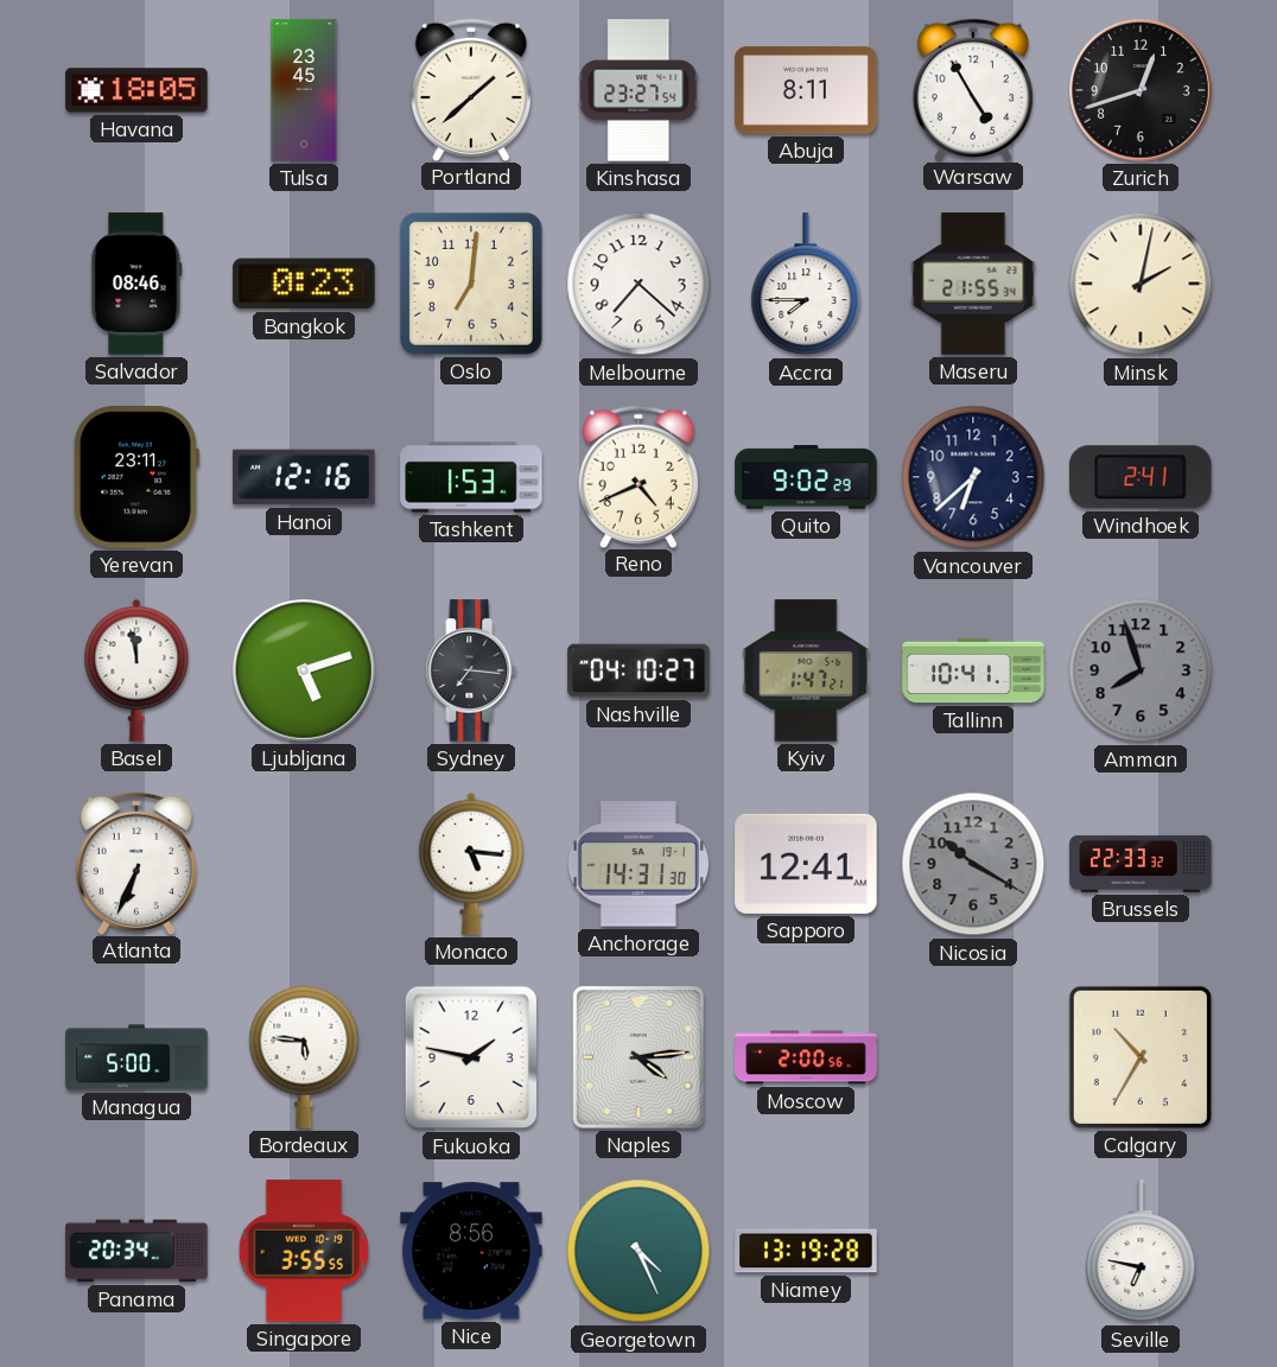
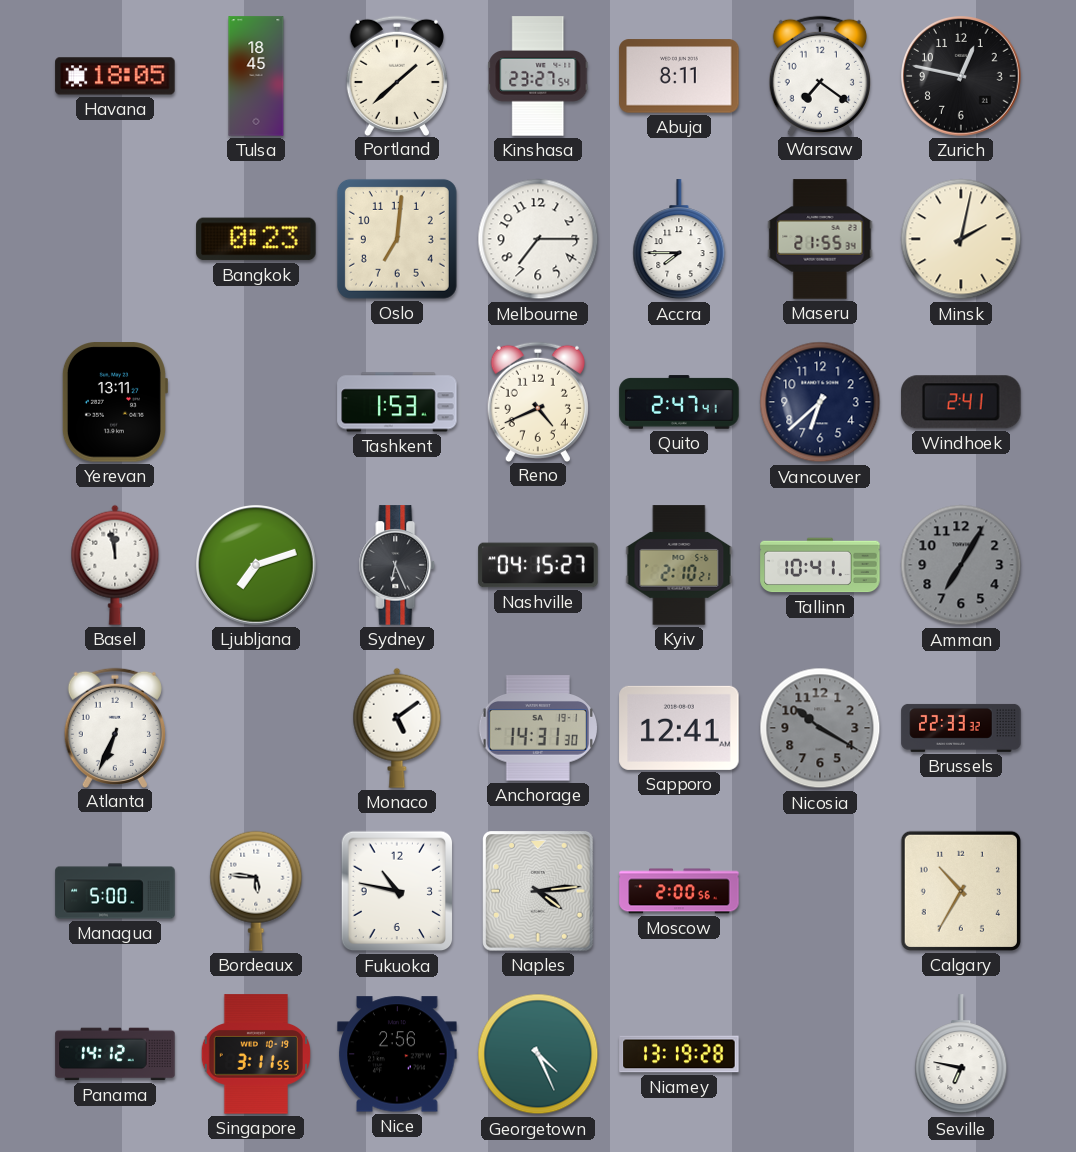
Tulsa: 23:45 -> 18:45 (256, 76)
Warsaw: 4:55 -> 7:21 (820, 75)
Zurich: 12:42 -> 12:47 (962, 77)
Salvador: 08:46 -> none (136, 284)
Melbourne: 7:22 -> 7:15 (538, 239)
Yerevan: 23:11 -> 13:11 (114, 402)
Hanoi: 12:16 -> none (304, 477)
Quito: 9:02 -> 2:47 (679, 402)
Ljubljana: 5:12 -> 7:12 (257, 566)
Sydney: 7:16 -> 6:26 (397, 565)
Nashville: 04:10 -> 04:15 (538, 565)
Kyiv: 1:47 -> 2:10 (679, 565)
Amman: 7:57 -> 7:05 (961, 565)
Monaco: 5:16 -> 5:09 (397, 728)
Fukuoka: 1:47 -> 10:47 (397, 891)
Panama: 20:34 -> 14:12 (115, 1054)
Singapore: 3:55 -> 3:11 (256, 1054)
Nice: 8:56 -> 2:56 (397, 1054)
